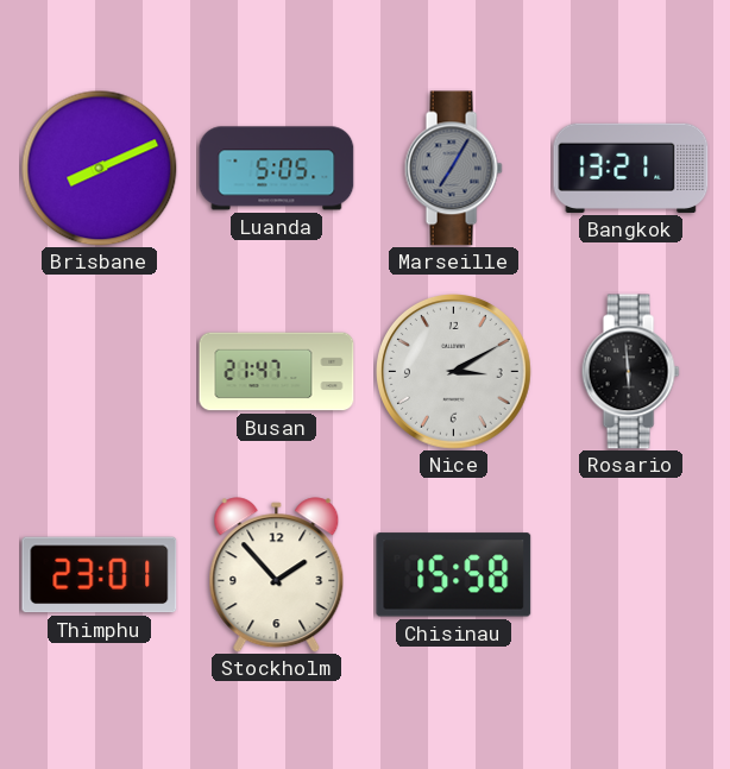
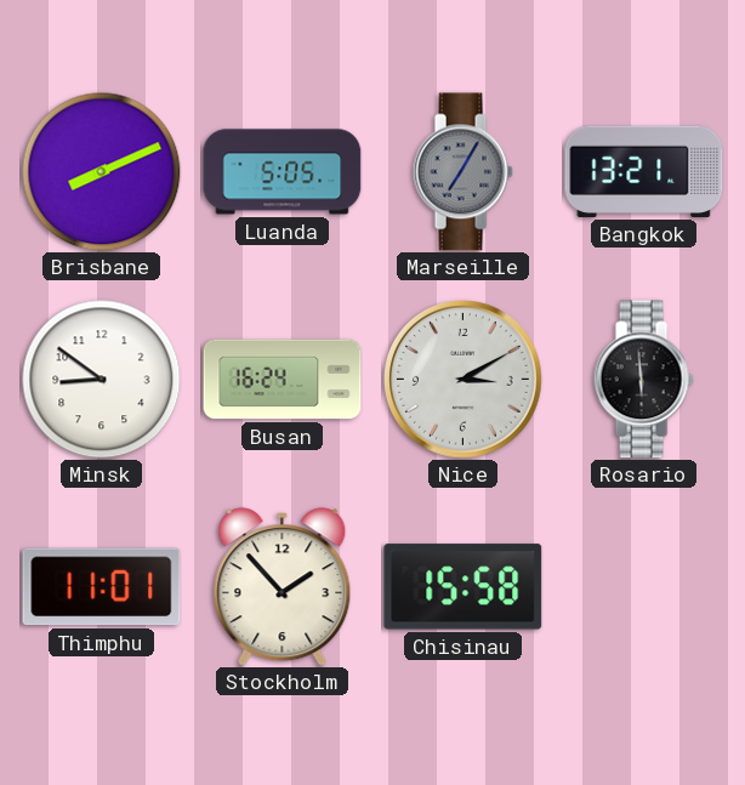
Minsk: none -> 8:51 (102, 380)
Busan: 21:47 -> 16:24 (283, 380)
Thimphu: 23:01 -> 11:01 (102, 587)
